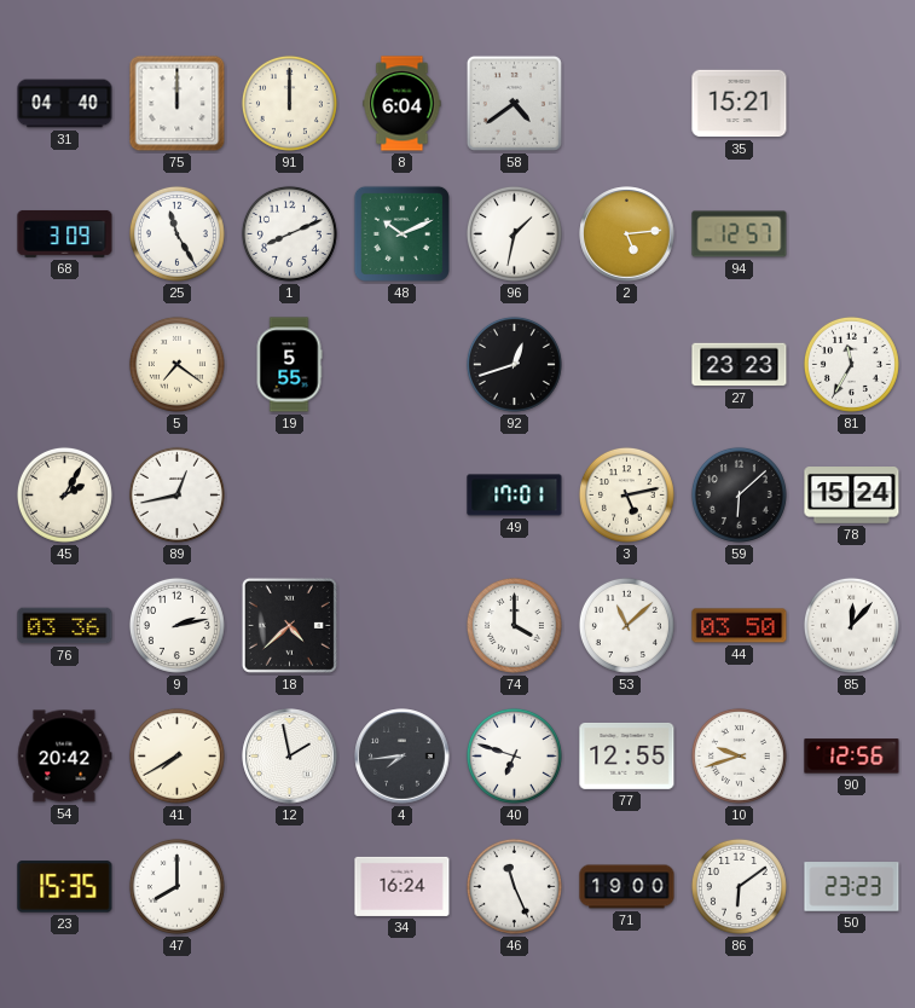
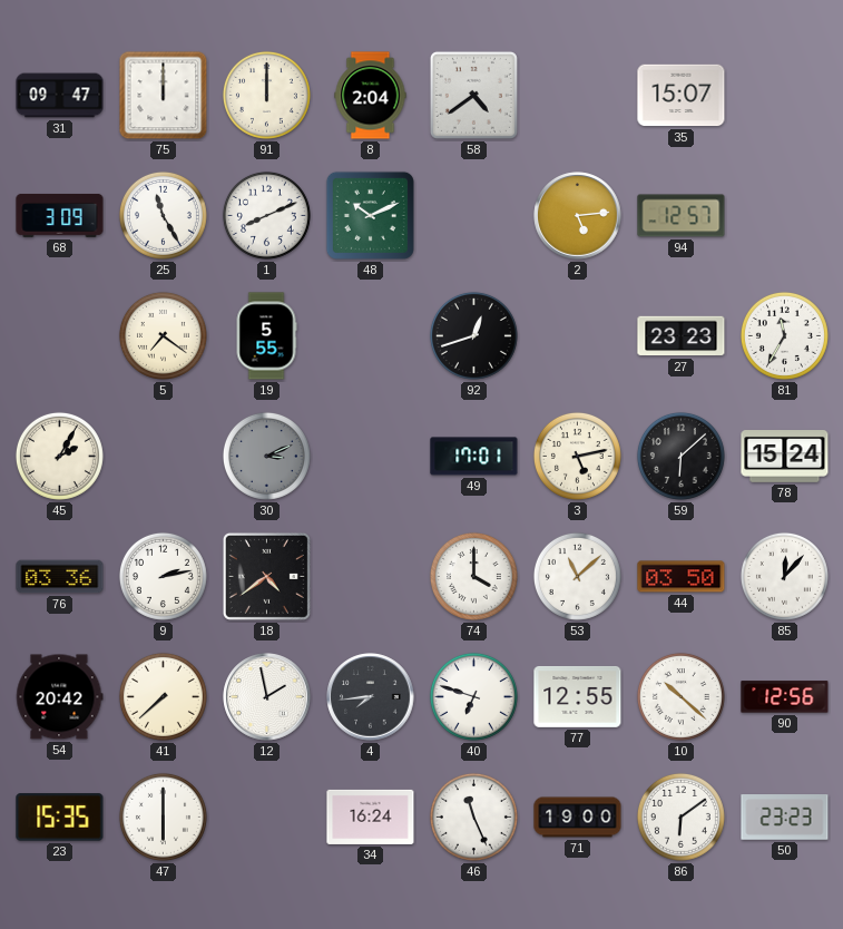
31: 04:40 -> 09:47 (60, 96)
8: 6:04 -> 2:04 (371, 96)
35: 15:21 -> 15:07 (682, 96)
96: 1:32 -> none (514, 233)
89: 12:43 -> none (176, 494)
30: none -> 3:11 (266, 456)
18: 4:38 -> 4:39 (266, 576)
41: 7:40 -> 7:38 (163, 696)
10: 9:42 -> 10:22 (680, 696)
47: 8:00 -> 6:00 (163, 816)
